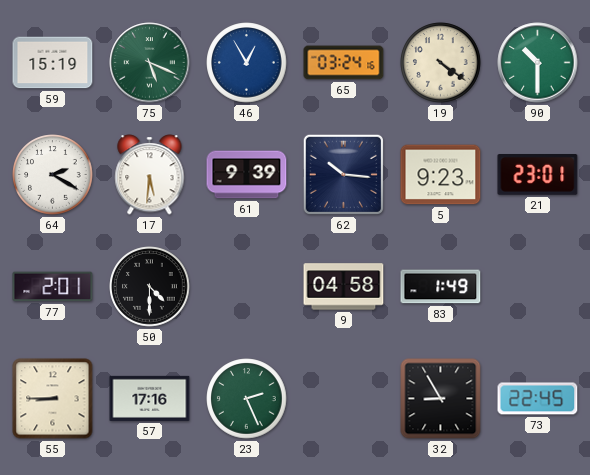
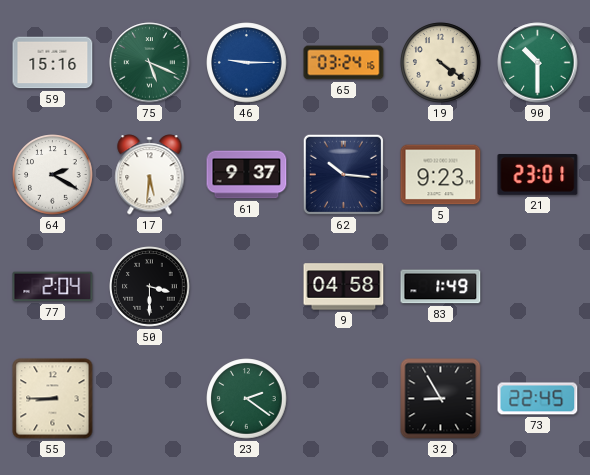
59: 15:19 -> 15:16 (53, 63)
46: 12:55 -> 9:15 (247, 63)
61: 9:39 -> 9:37 (247, 175)
77: 2:01 -> 2:04 (53, 287)
50: 4:30 -> 3:30 (150, 287)
57: 17:16 -> none (150, 398)
23: 2:26 -> 2:21 (247, 399)
